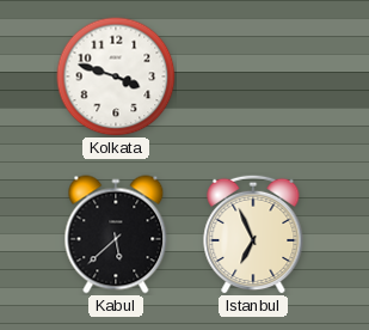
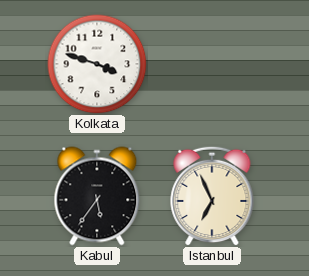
Kabul: 5:38 -> 5:36 (97, 196)
